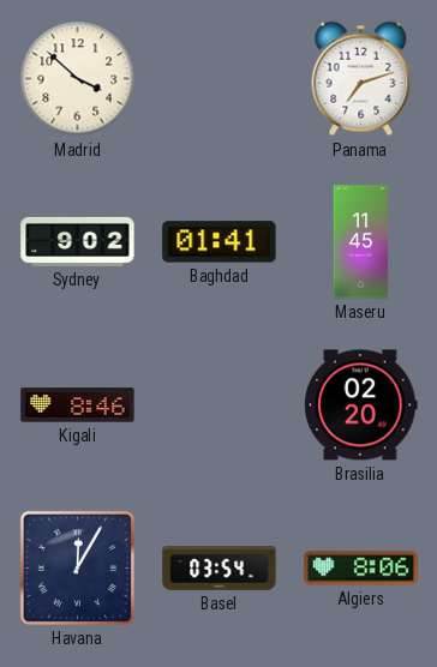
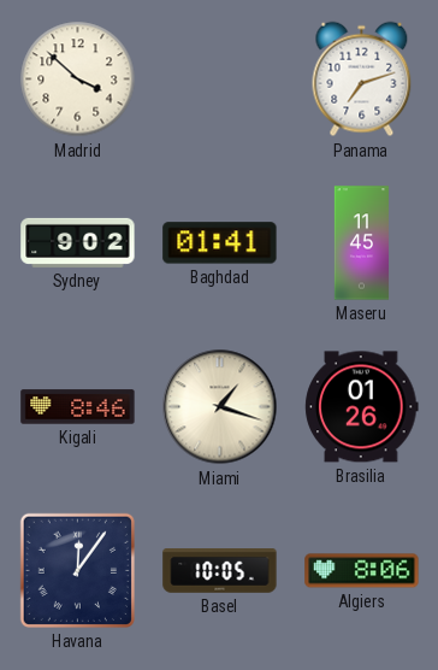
Miami: none -> 1:18 (220, 407)
Brasilia: 02:20 -> 01:26 (362, 407)
Havana: 12:05 -> 12:06 (77, 570)
Basel: 03:54 -> 10:05 (220, 571)
